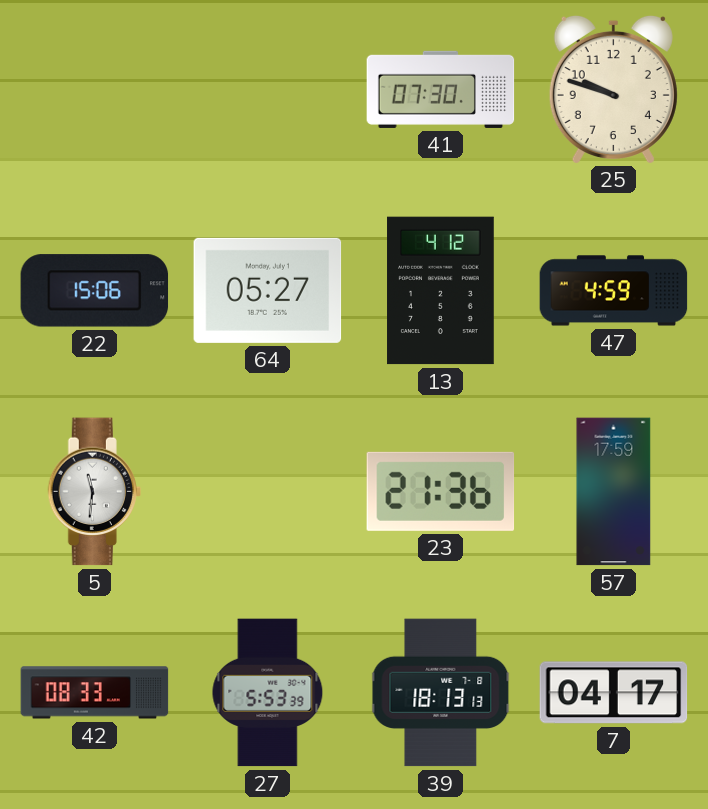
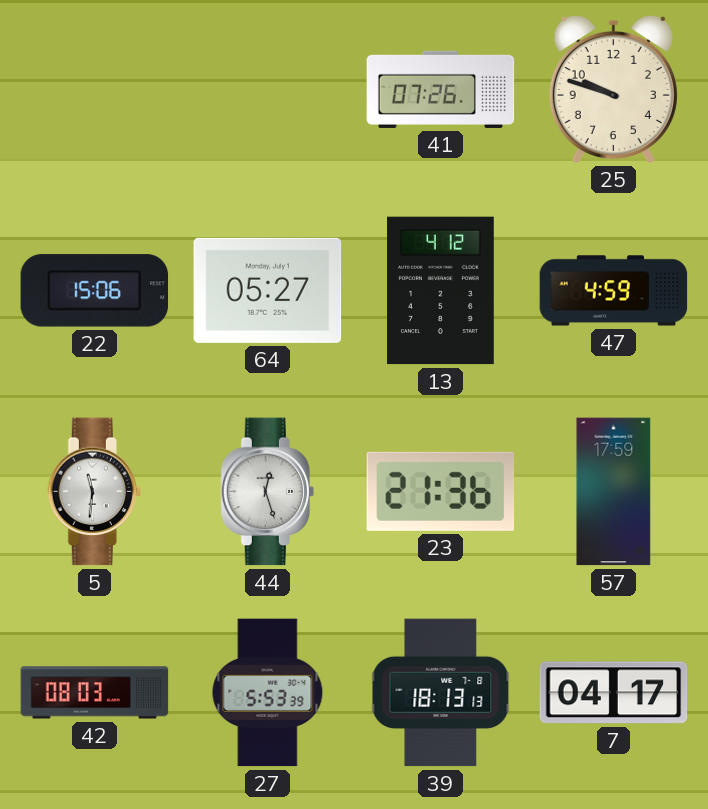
41: 07:30 -> 07:26 (441, 89)
44: none -> 12:27 (267, 492)
42: 08:33 -> 08:03 (95, 693)
